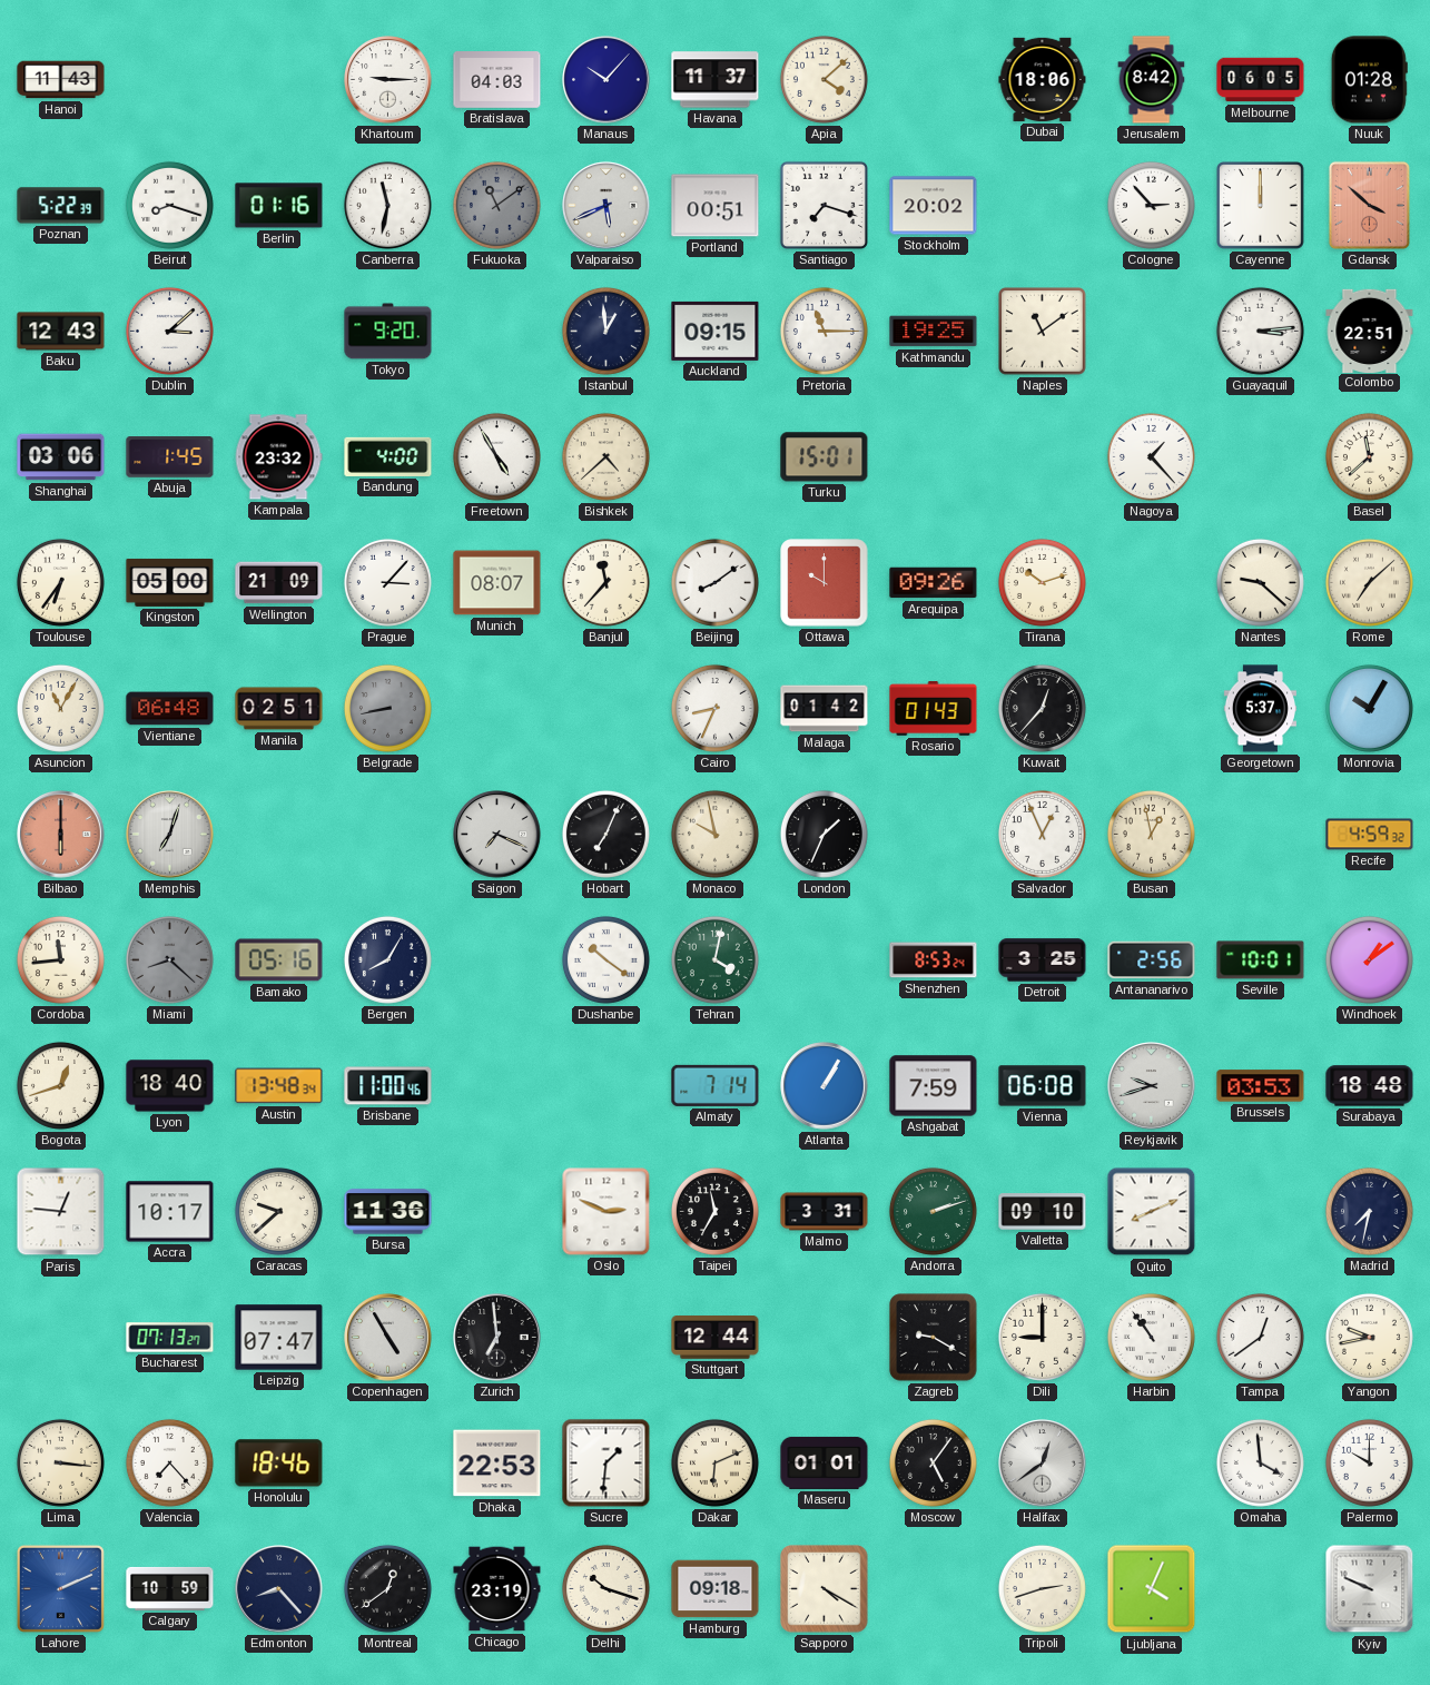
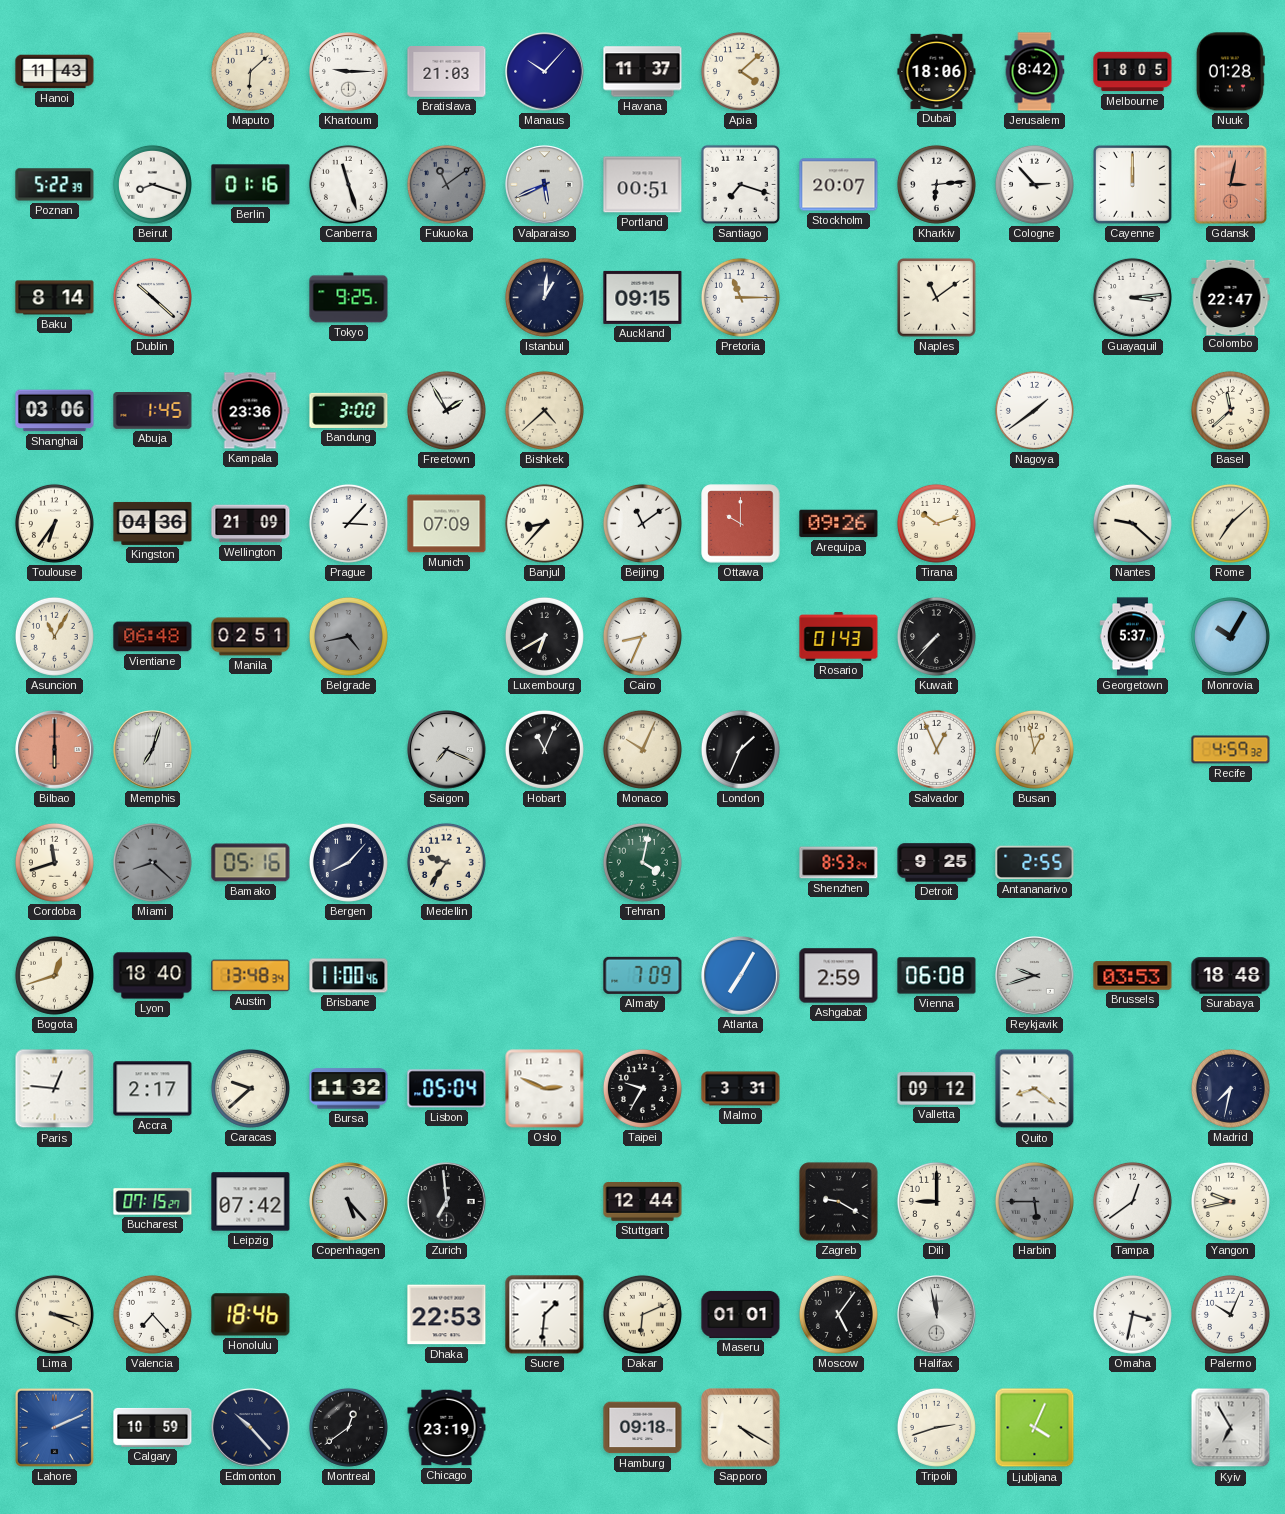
Maputo: none -> 6:08 (250, 71)
Bratislava: 04:03 -> 21:03 (447, 72)
Melbourne: 06:05 -> 18:05 (1133, 72)
Canberra: 11:32 -> 11:27 (348, 184)
Stockholm: 20:02 -> 20:07 (839, 185)
Kharkiv: none -> 6:14 (936, 184)
Gdansk: 3:52 -> 3:02 (1230, 184)
Baku: 12:43 -> 8:14 (55, 298)
Dublin: 3:08 -> 10:22 (152, 297)
Tokyo: 9:20 -> 9:25 (349, 298)
Istanbul: 12:59 -> 1:01 (544, 297)
Kathmandu: 19:25 -> none (934, 332)
Colombo: 22:51 -> 22:47 (1231, 297)
Kampala: 23:32 -> 23:36 (250, 411)
Bandung: 4:00 -> 3:00 (349, 410)
Freetown: 4:55 -> 1:55 (446, 410)
Turku: 15:01 -> none (825, 457)
Nagoya: 1:23 -> 1:39 (1034, 410)
Kingston: 05:00 -> 04:36 (153, 523)
Munich: 08:07 -> 07:09 (447, 524)
Banjul: 11:37 -> 8:37 (544, 523)
Beijing: 8:09 -> 11:09 (642, 523)
Belgrade: 8:43 -> 4:43 (348, 636)
Luxembourg: none -> 6:40 (544, 636)
Malaga: 01:42 -> none (825, 709)
Kuwait: 12:37 -> 7:37 (936, 636)
Hobart: 7:04 -> 11:04 (544, 749)
Monaco: 9:58 -> 10:04 (642, 749)
Cordoba: 11:44 -> 11:42 (54, 862)
Bergen: 8:05 -> 8:07 (348, 862)
Medellin: none -> 9:36 (446, 862)
Dushanbe: 10:21 -> none (605, 959)
Detroit: 3:25 -> 9:25 (937, 863)
Antananarivo: 2:56 -> 2:55 (1035, 863)
Seville: 10:01 -> none (1261, 960)
Windhoek: 1:09 -> none (1369, 959)
Almaty: 7:14 -> 7:09 (643, 975)
Atlanta: 1:05 -> 7:05 (741, 976)
Ashgabat: 7:59 -> 2:59 (839, 976)
Accra: 10:17 -> 2:17 (153, 1089)
Bursa: 11:36 -> 11:32 (349, 1089)
Lisbon: none -> 05:04 (447, 1089)
Taipei: 11:35 -> 9:35 (642, 1088)
Andorra: 2:12 -> none (933, 1211)
Valletta: 09:10 -> 09:12 (937, 1089)
Quito: 8:11 -> 8:21 (1035, 1089)
Bucharest: 07:13 -> 07:15 (153, 1202)
Leipzig: 07:47 -> 07:42 (251, 1202)
Copenhagen: 4:55 -> 5:23 (349, 1202)
Harbin: 10:54 -> 5:45 (1034, 1201)
Harbin dial: white -> grey (1034, 1201)
Lima: 3:16 -> 3:19 (54, 1314)
Halifax: 12:39 -> 11:58 (937, 1315)
Omaha: 3:59 -> 3:32 (1132, 1314)
Palermo: 10:00 -> 10:04 (1230, 1314)
Edmonton: 8:23 -> 10:23 (251, 1428)
Delhi: 10:18 -> none (605, 1588)
Kyiv: 9:49 -> 6:55 (1231, 1428)
